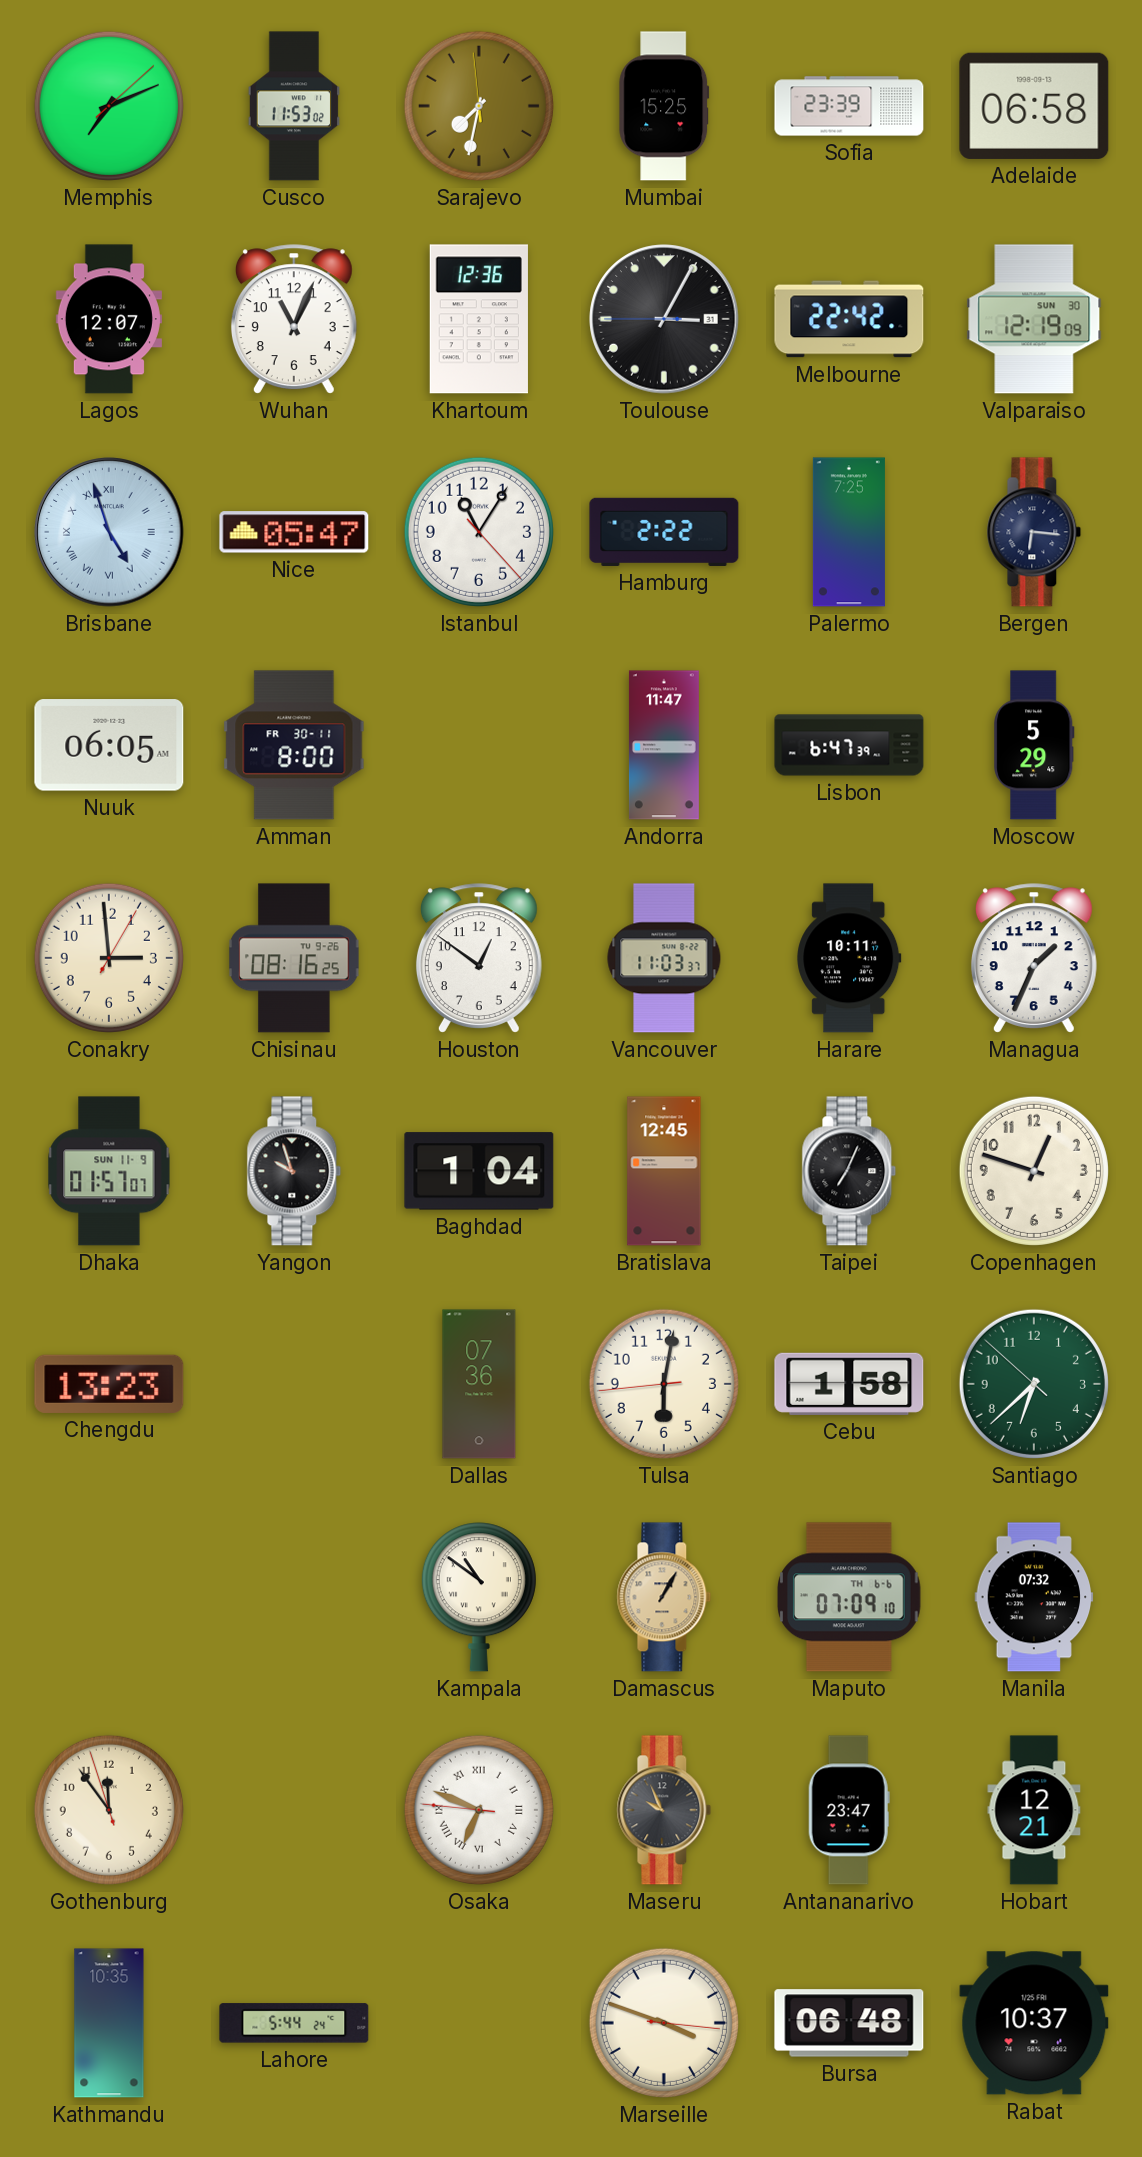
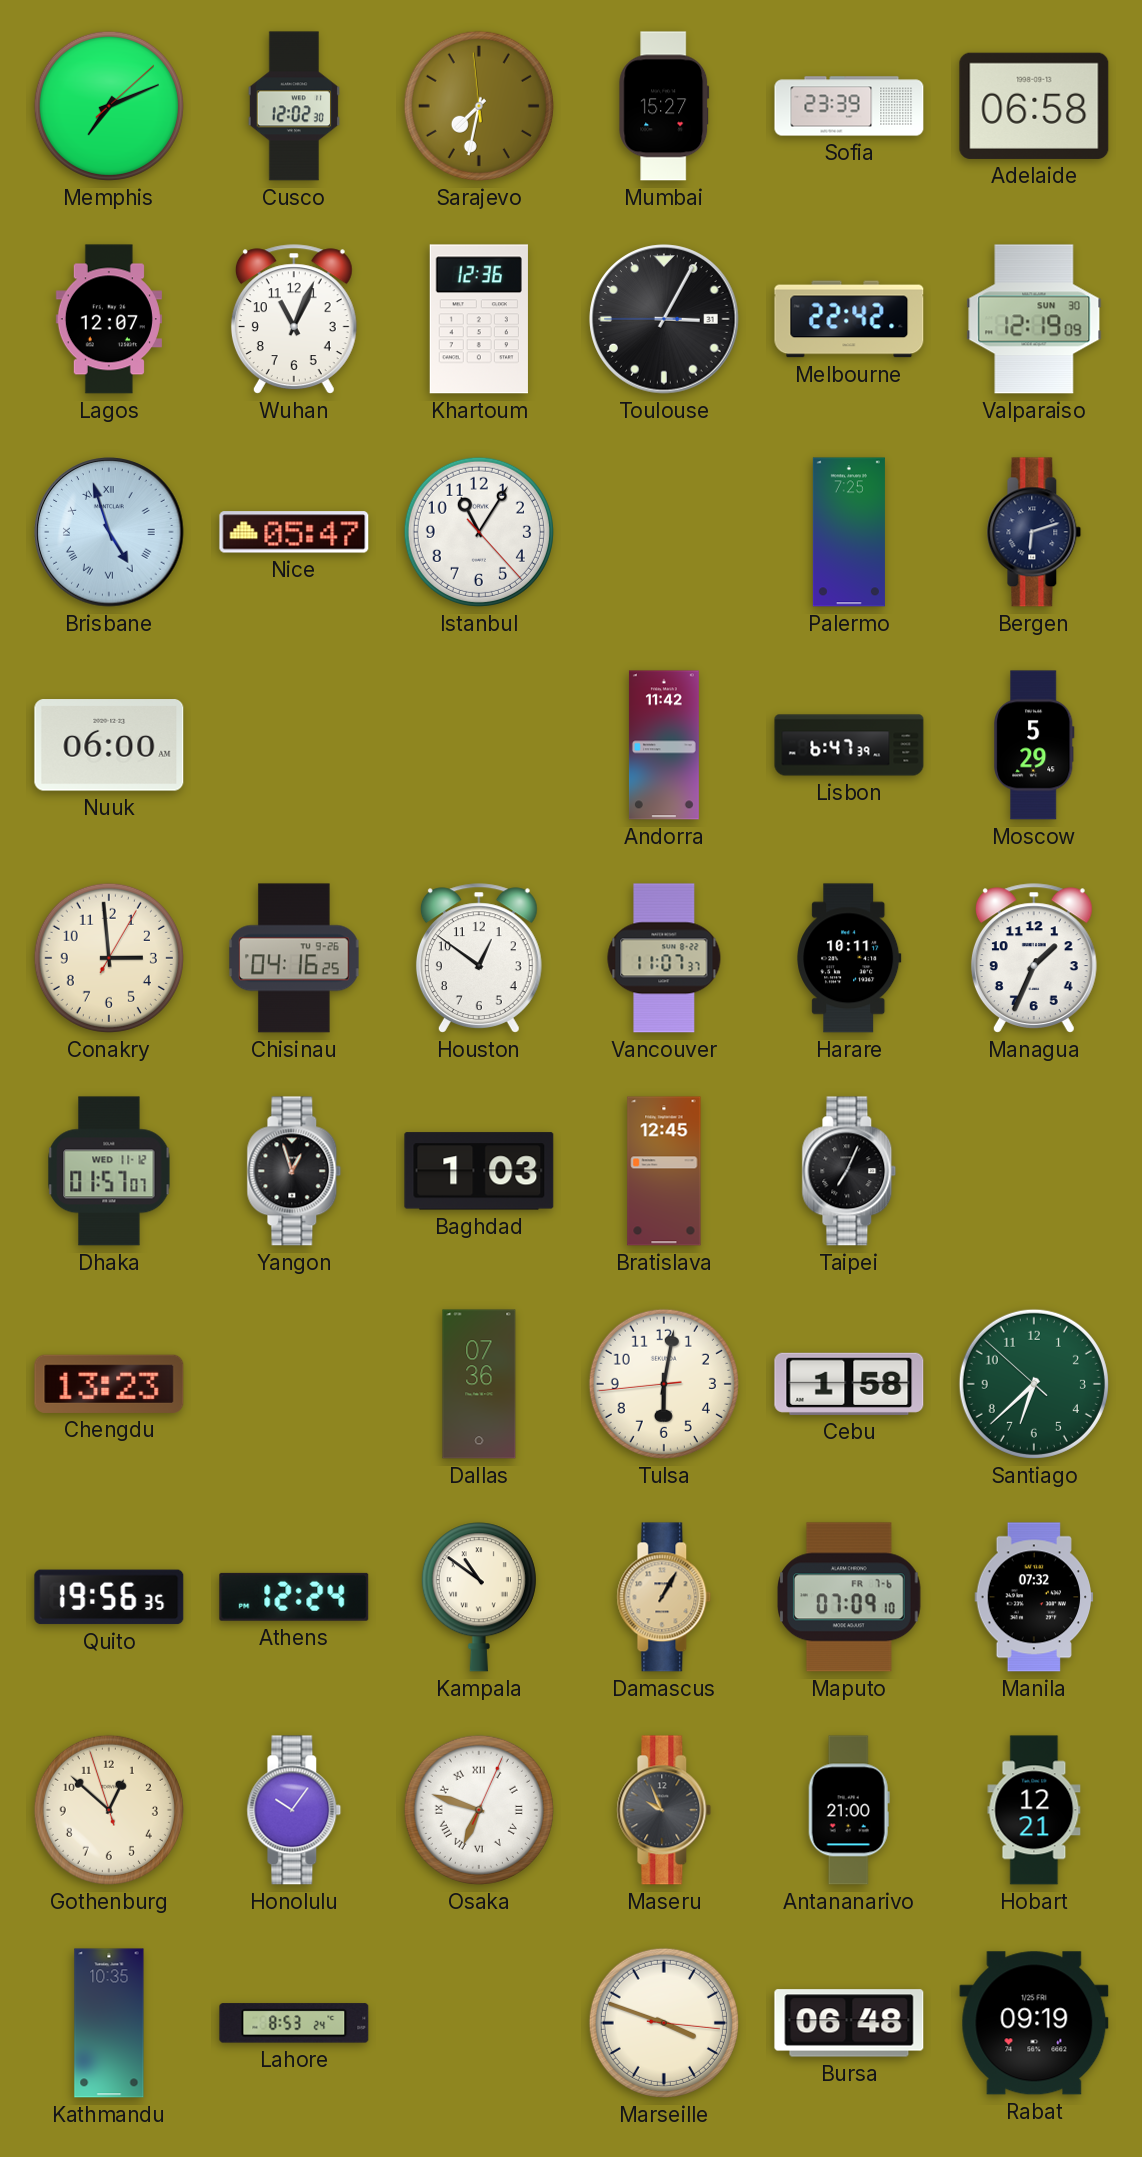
Cusco: 11:53 -> 12:02 (293, 106)
Mumbai: 15:25 -> 15:27 (664, 106)
Hamburg: 2:22 -> none (664, 532)
Bergen: 6:16 -> 6:12 (1034, 532)
Nuuk: 06:05 -> 06:00 (109, 745)
Amman: 8:00 -> none (294, 745)
Andorra: 11:47 -> 11:42 (664, 745)
Chisinau: 08:16 -> 04:16 (294, 958)
Vancouver: 11:03 -> 11:07 (664, 958)
Dhaka date: SUN 11-9 -> WED 11-12 (109, 1171)
Yangon: 9:57 -> 12:57 (294, 1171)
Baghdad: 1:04 -> 1:03 (479, 1171)
Copenhagen: 12:48 -> none (1034, 1171)
Quito: none -> 19:56 (109, 1597)
Athens: none -> 12:24 (294, 1597)
Maputo date: TH 6-6 -> FR 7-6 (849, 1597)
Gothenburg: 11:53 -> 12:51 (109, 1810)
Honolulu: none -> 10:06 (294, 1810)
Osaka: 6:48:46 -> 6:48:04 (479, 1810)
Antananarivo: 23:47 -> 21:00 (849, 1810)
Lahore: 5:44 -> 8:53 (294, 2023)
Rabat: 10:37 -> 09:19 (1034, 2023)
